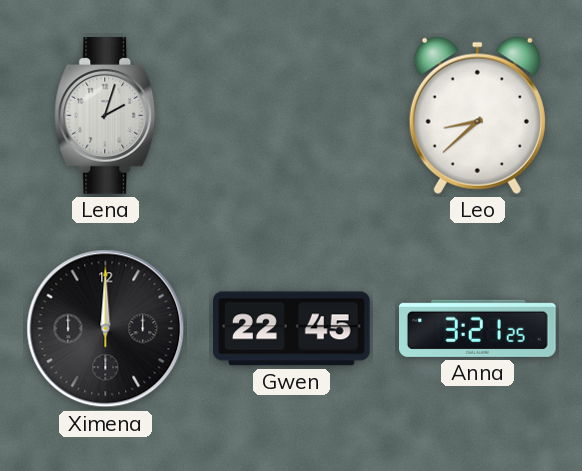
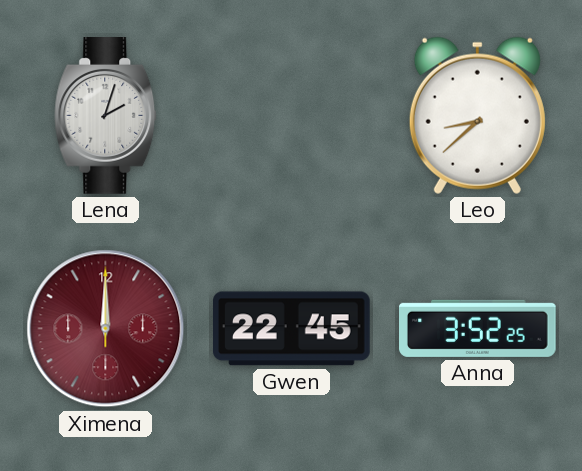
Ximena dial: black -> burgundy (106, 329)
Anna: 3:21 -> 3:52 (478, 328)
